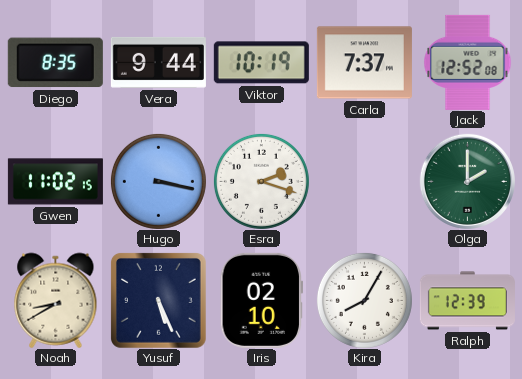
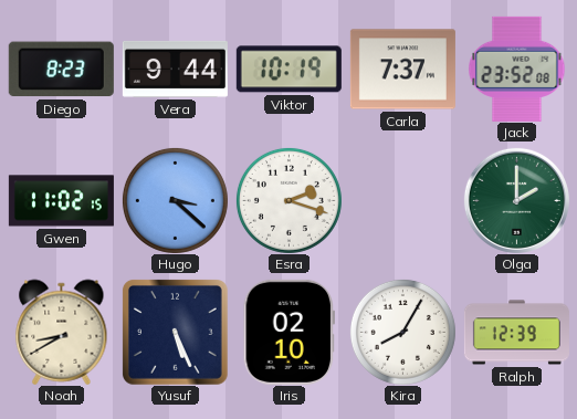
Diego: 8:35 -> 8:23 (61, 70)
Jack: 12:52 -> 23:52 (517, 69)
Hugo: 3:17 -> 3:22 (175, 200)
